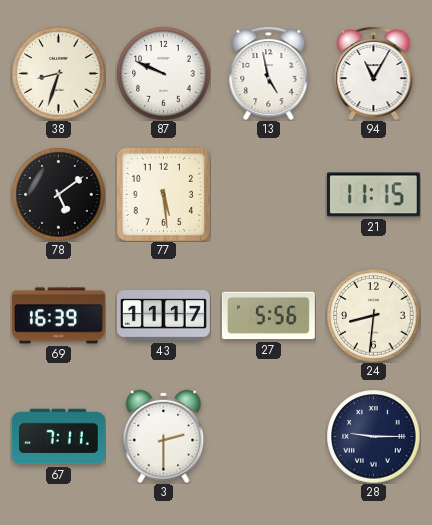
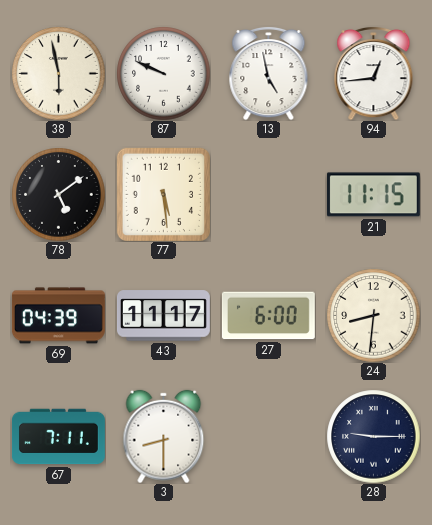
38: 8:33 -> 5:58 (58, 73)
94: 11:05 -> 12:44 (374, 73)
69: 16:39 -> 04:39 (58, 316)
27: 5:56 -> 6:00 (268, 316)
3: 2:30 -> 8:30 (164, 436)
